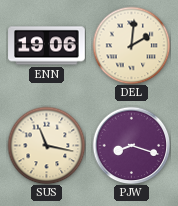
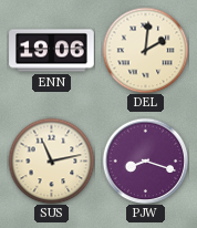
SUS: 11:17 -> 11:13 (51, 160)
